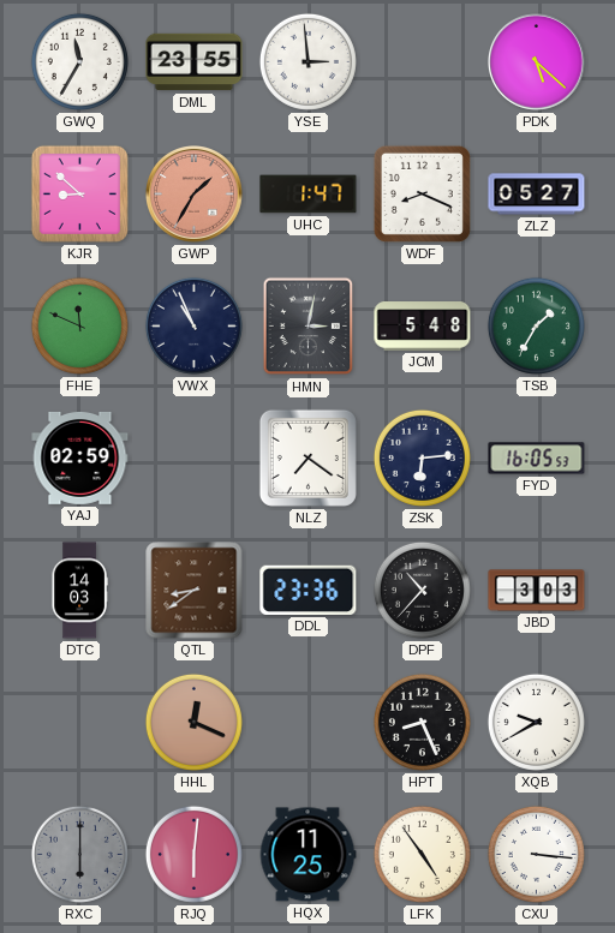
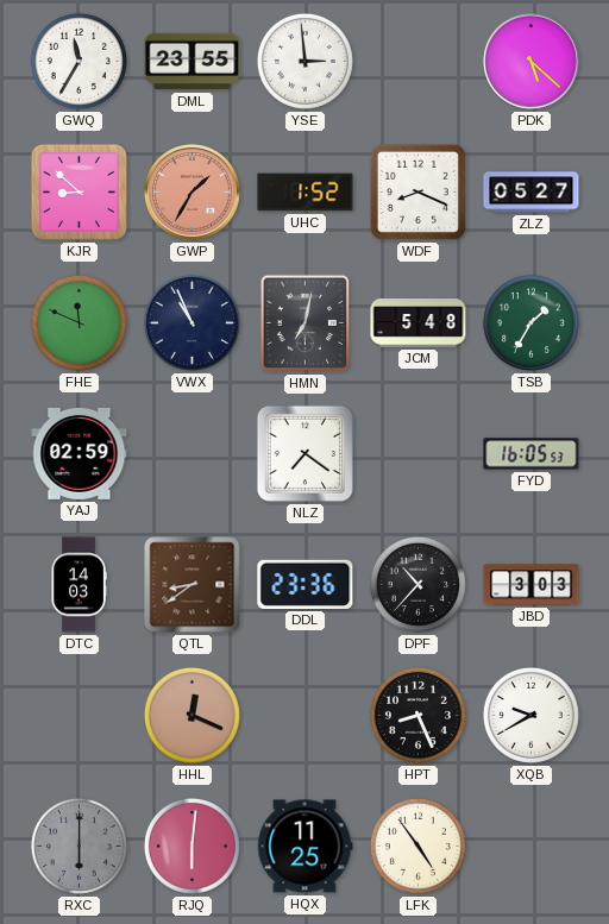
UHC: 1:47 -> 1:52 (306, 193)
HMN: 3:02 -> 7:02 (306, 323)
ZSK: 6:14 -> none (422, 457)
CXU: 3:16 -> none (536, 854)
